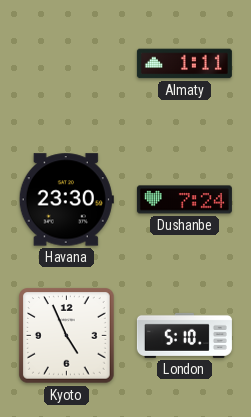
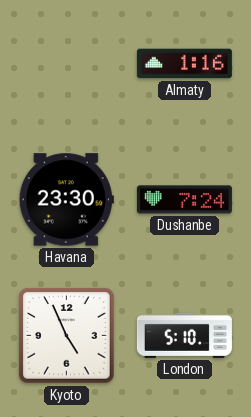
Almaty: 1:11 -> 1:16 (184, 64)
